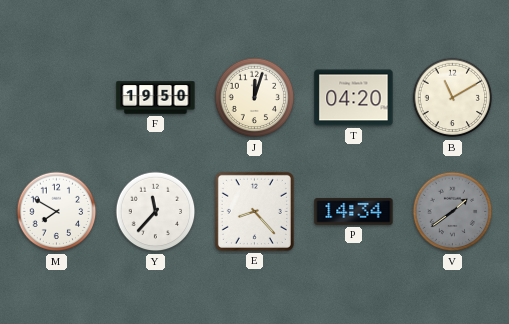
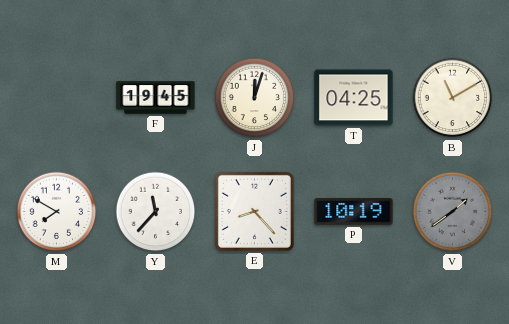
F: 19:50 -> 19:45 (156, 98)
T: 04:20 -> 04:25 (354, 98)
P: 14:34 -> 10:19 (354, 212)
